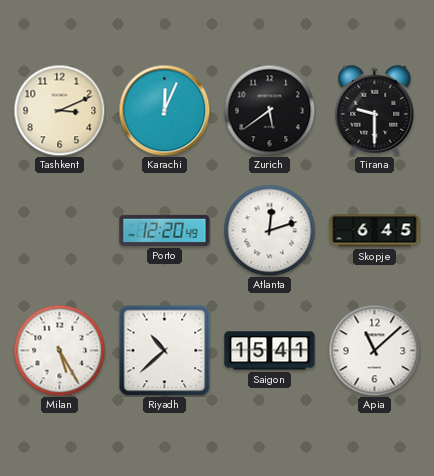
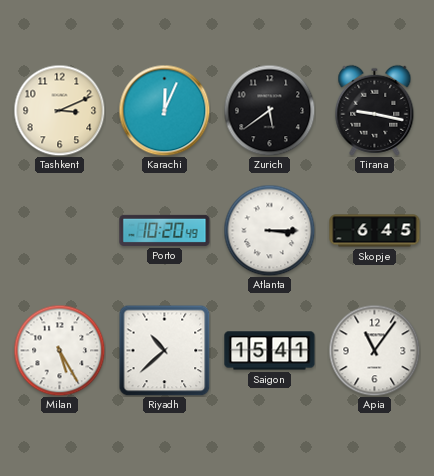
Tirana: 9:30 -> 9:17 (375, 110)
Porto: 12:20 -> 10:20 (165, 230)
Atlanta: 12:12 -> 3:15 (269, 230)
Apia: 11:08 -> 11:06 (374, 350)
